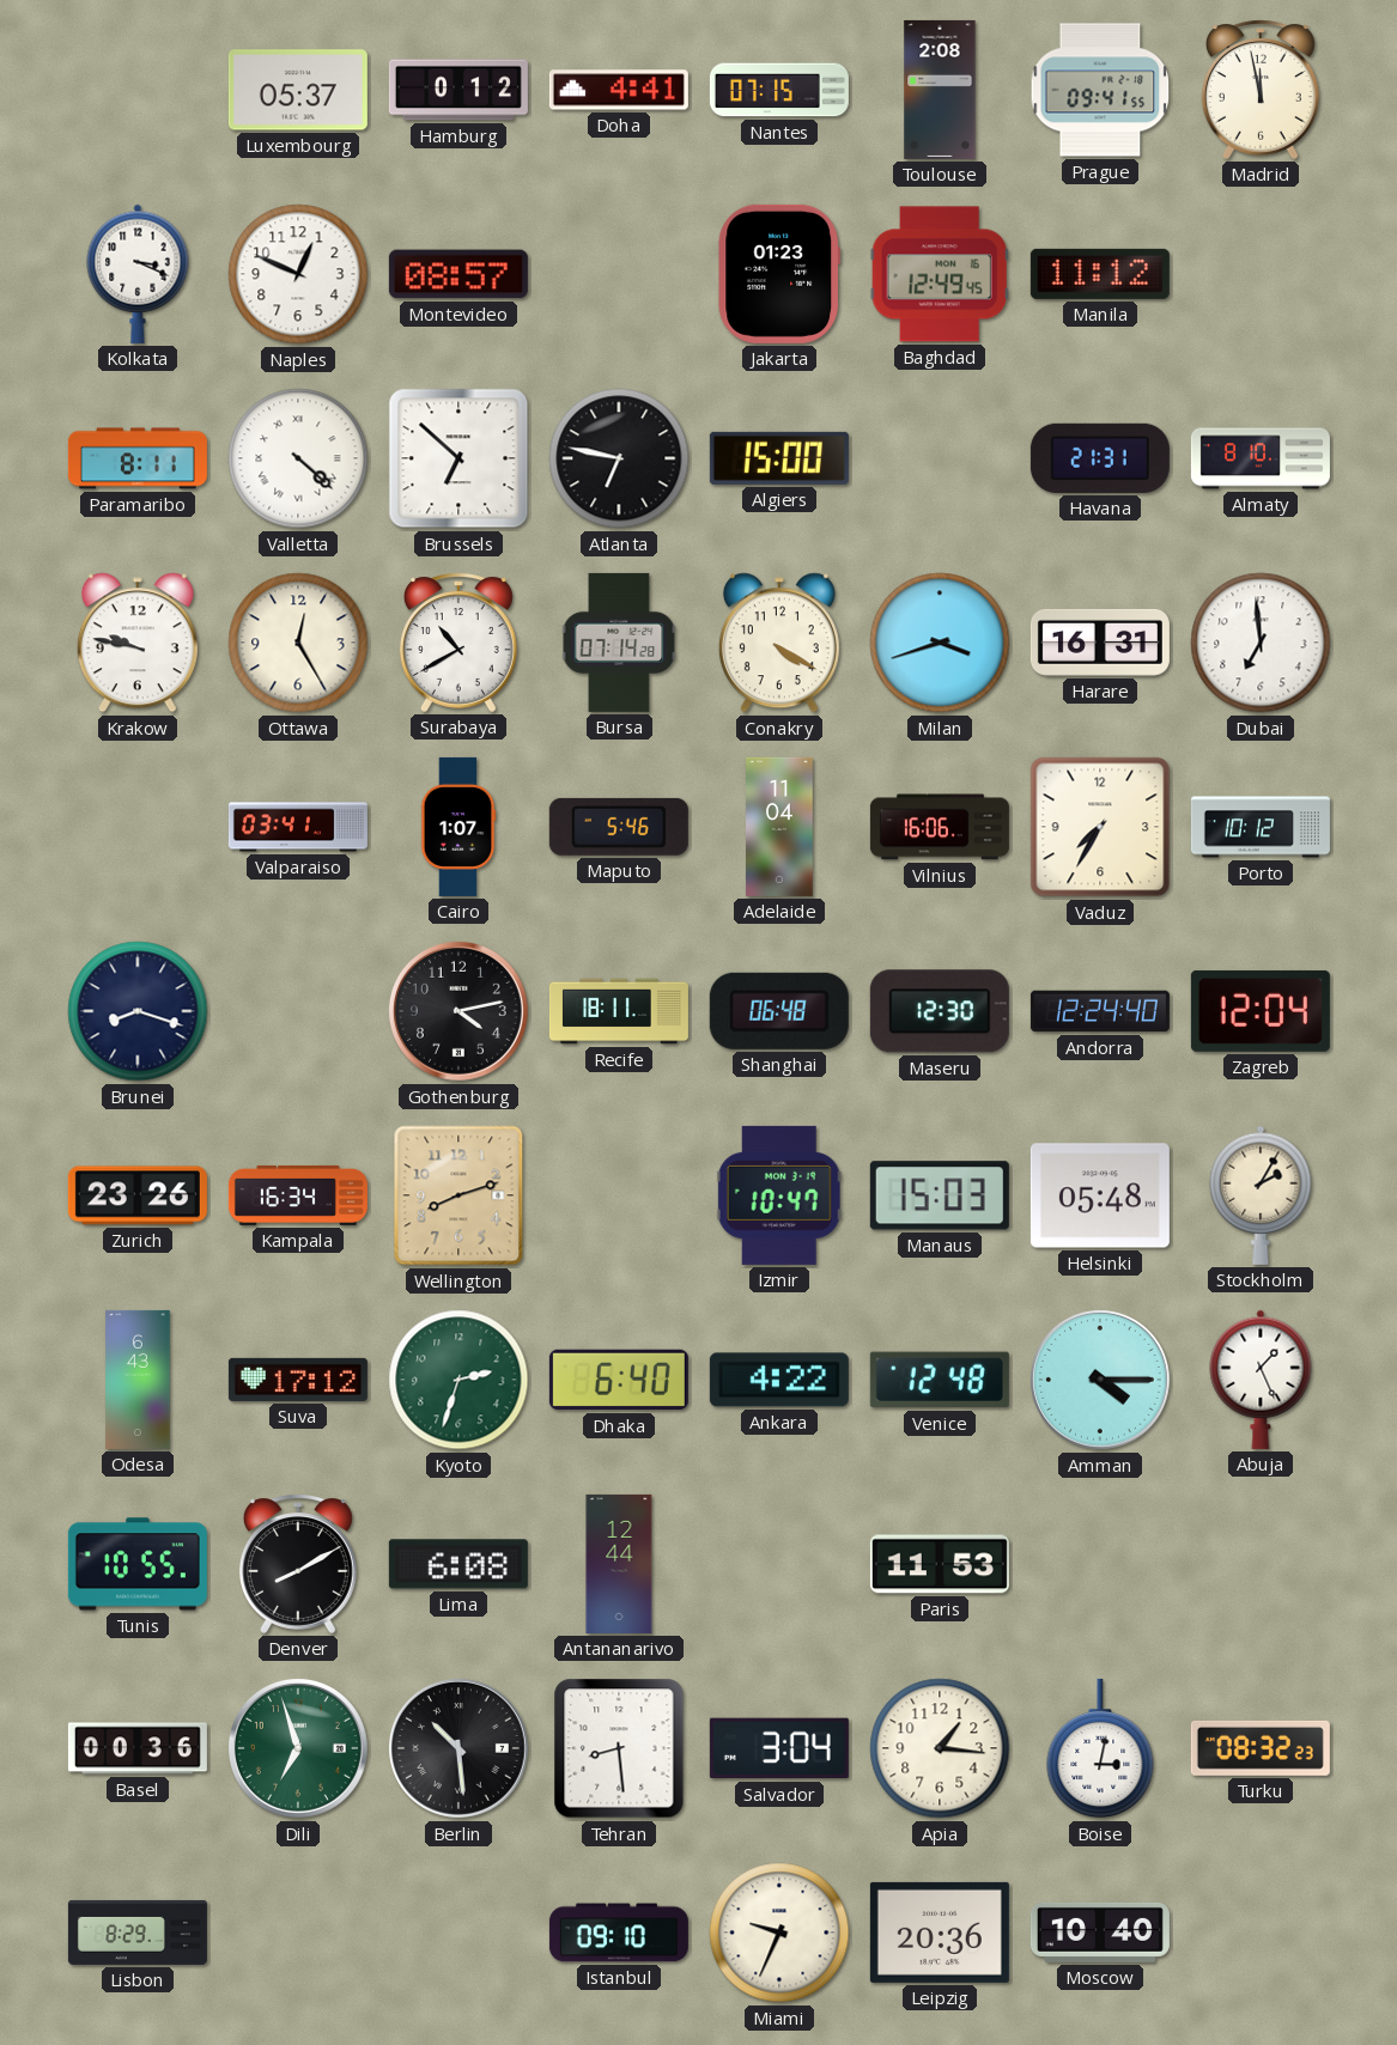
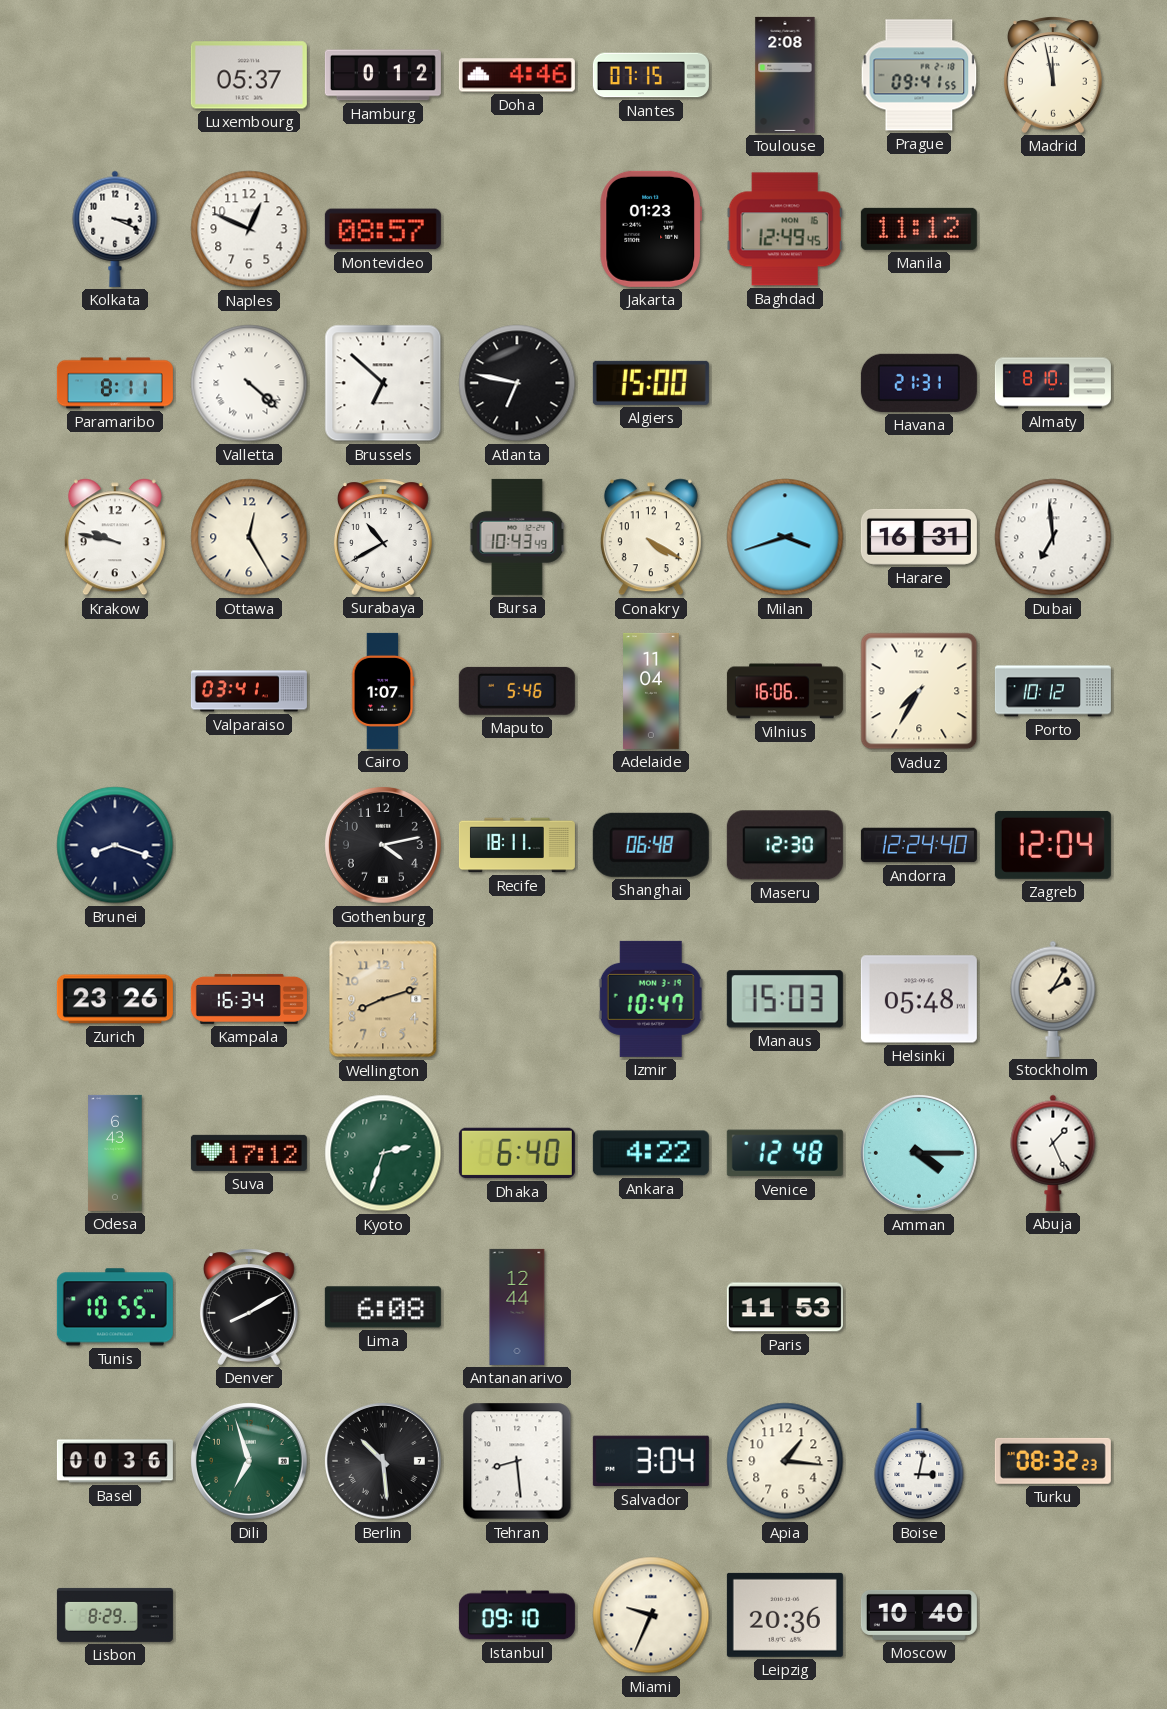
Doha: 4:41 -> 4:46 (517, 75)
Bursa: 07:14 -> 10:43 (517, 537)
